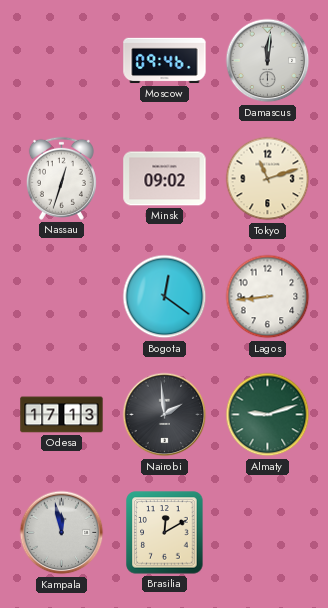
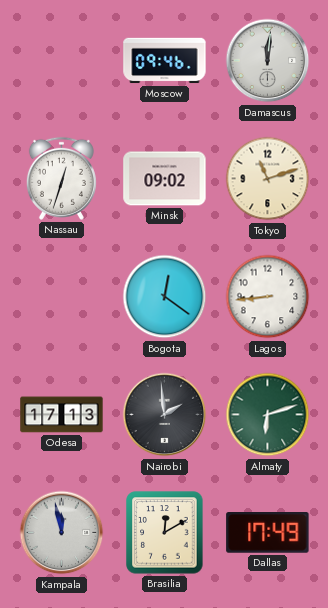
Almaty: 9:12 -> 6:12 (268, 415)
Dallas: none -> 17:49 (268, 533)
